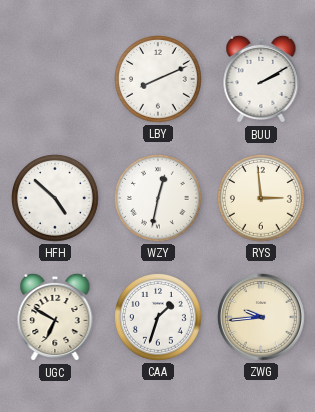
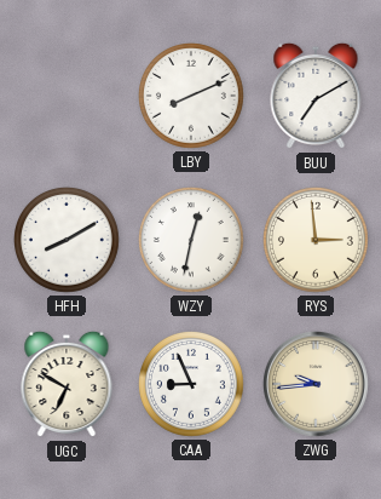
BUU: 2:10 -> 7:10 (316, 96)
HFH: 4:52 -> 8:10 (68, 241)
CAA: 1:33 -> 8:56 (192, 385)
